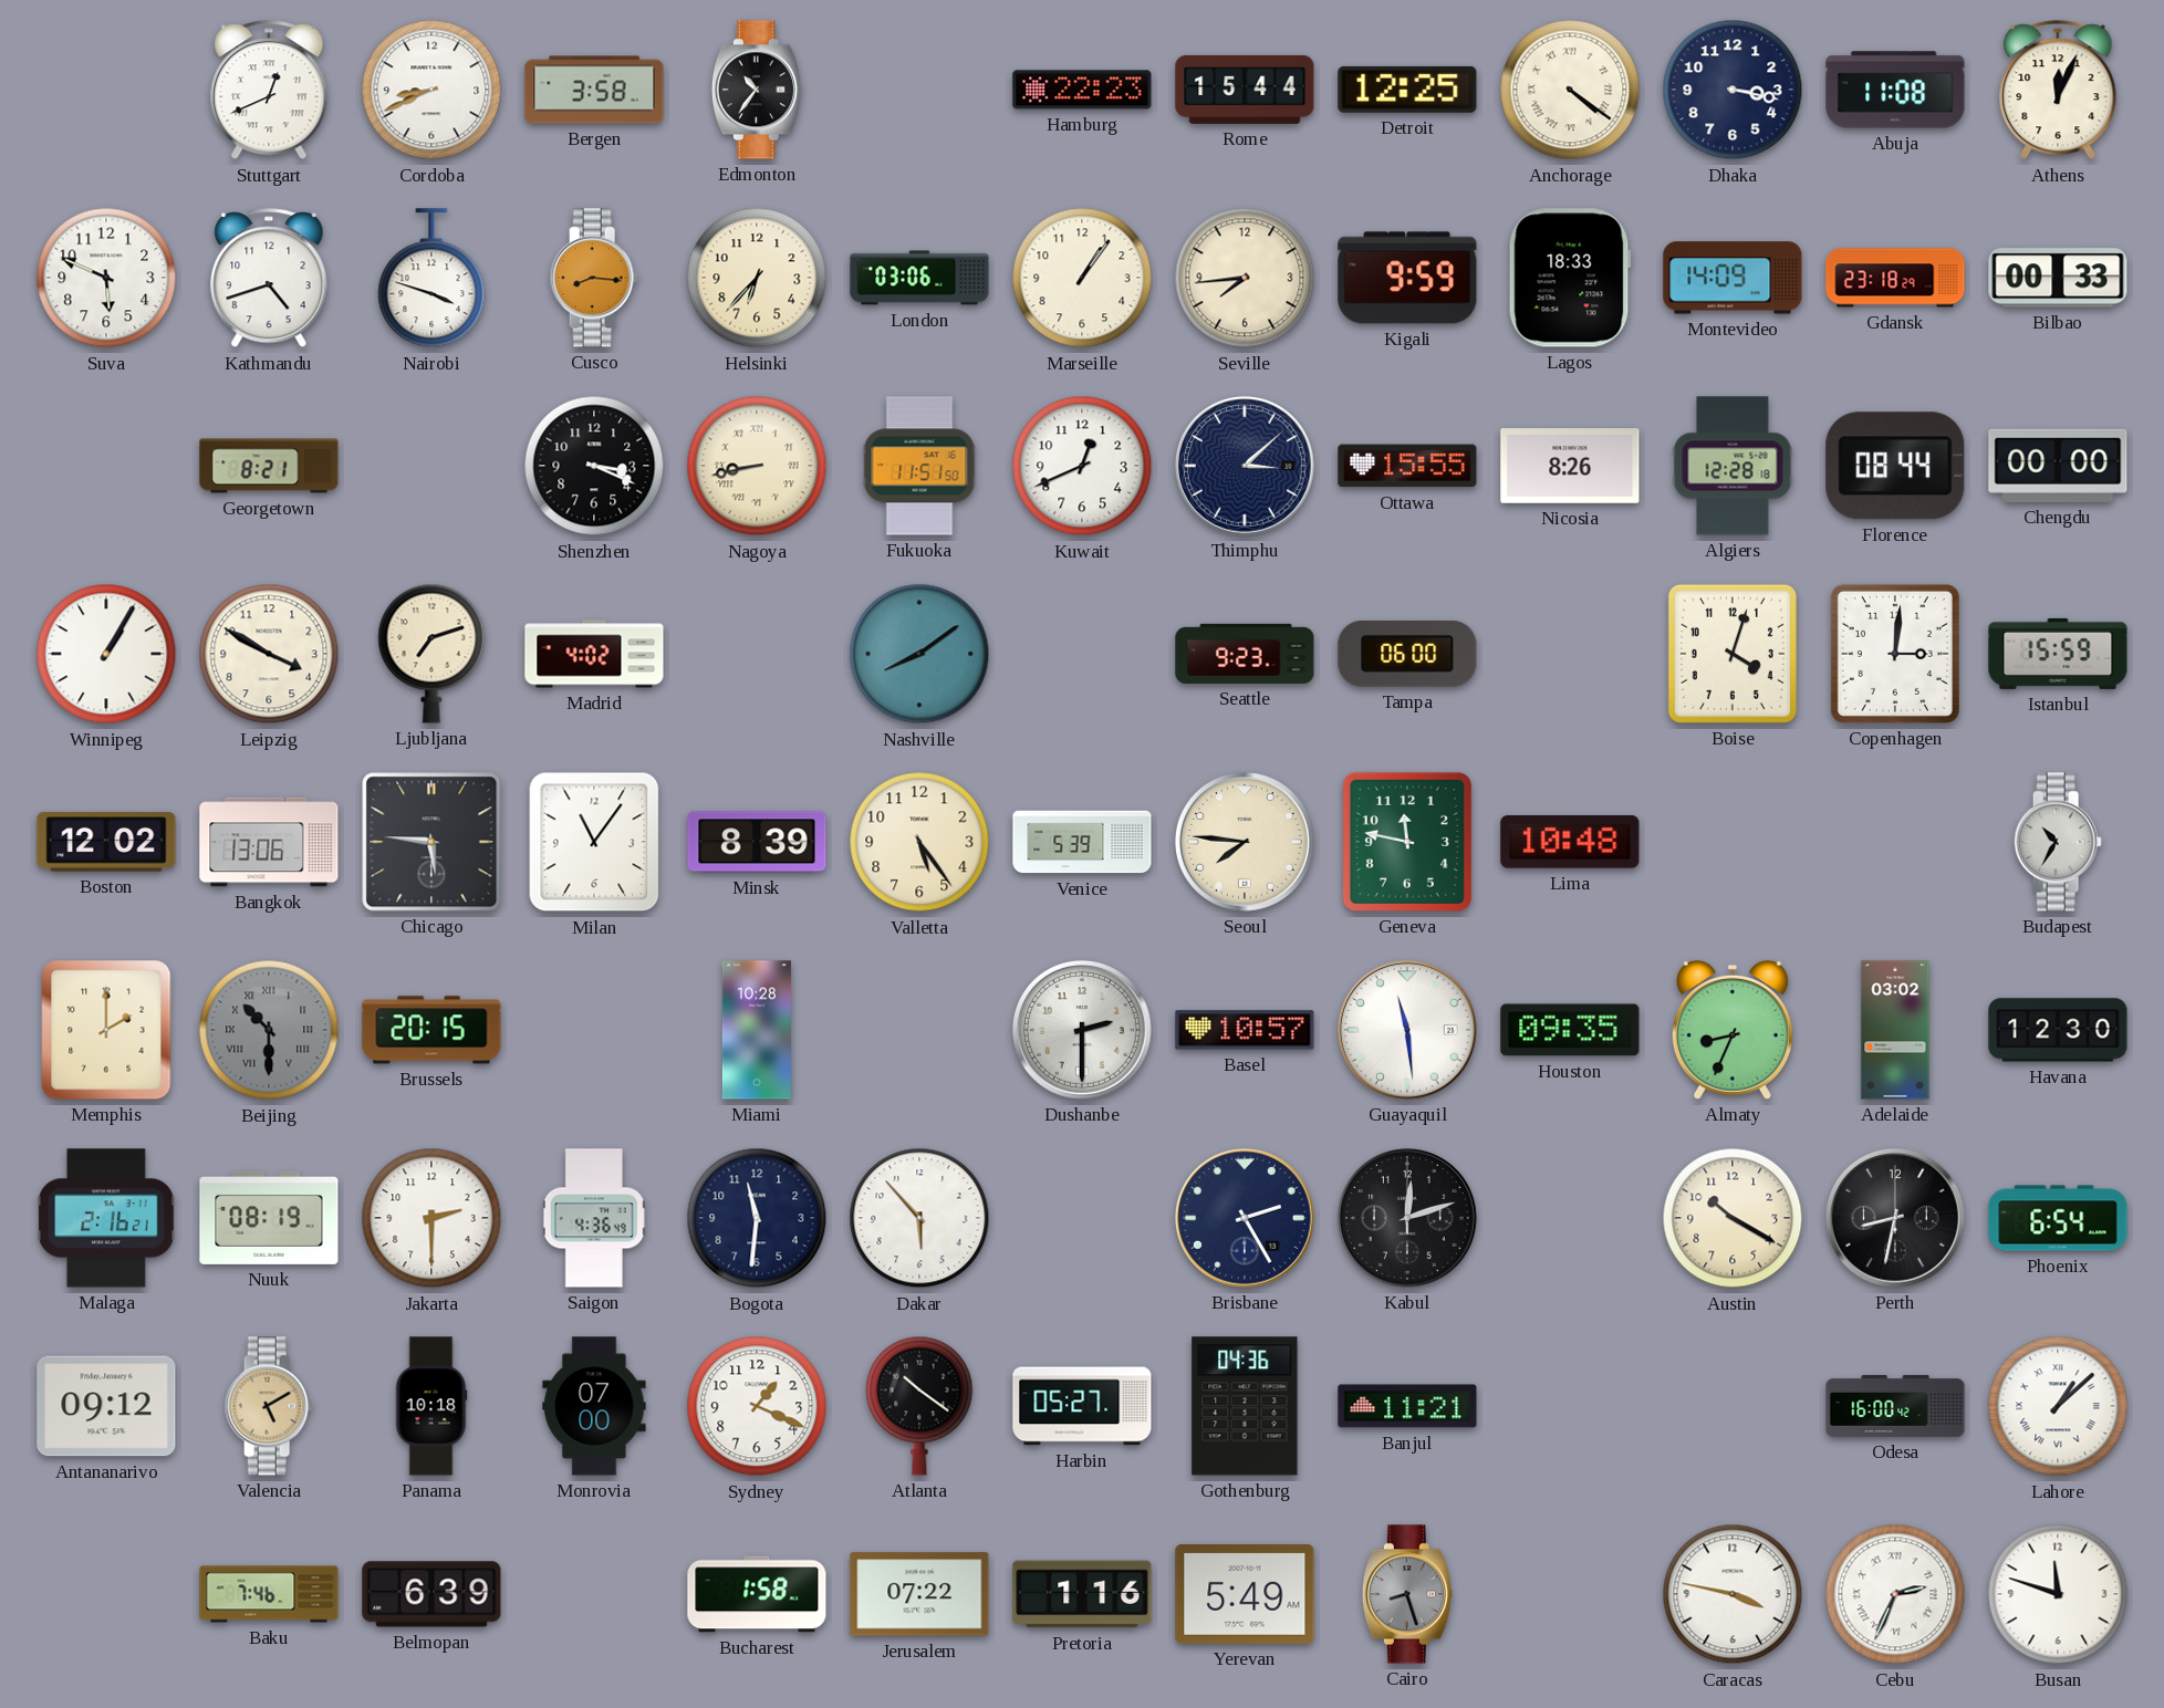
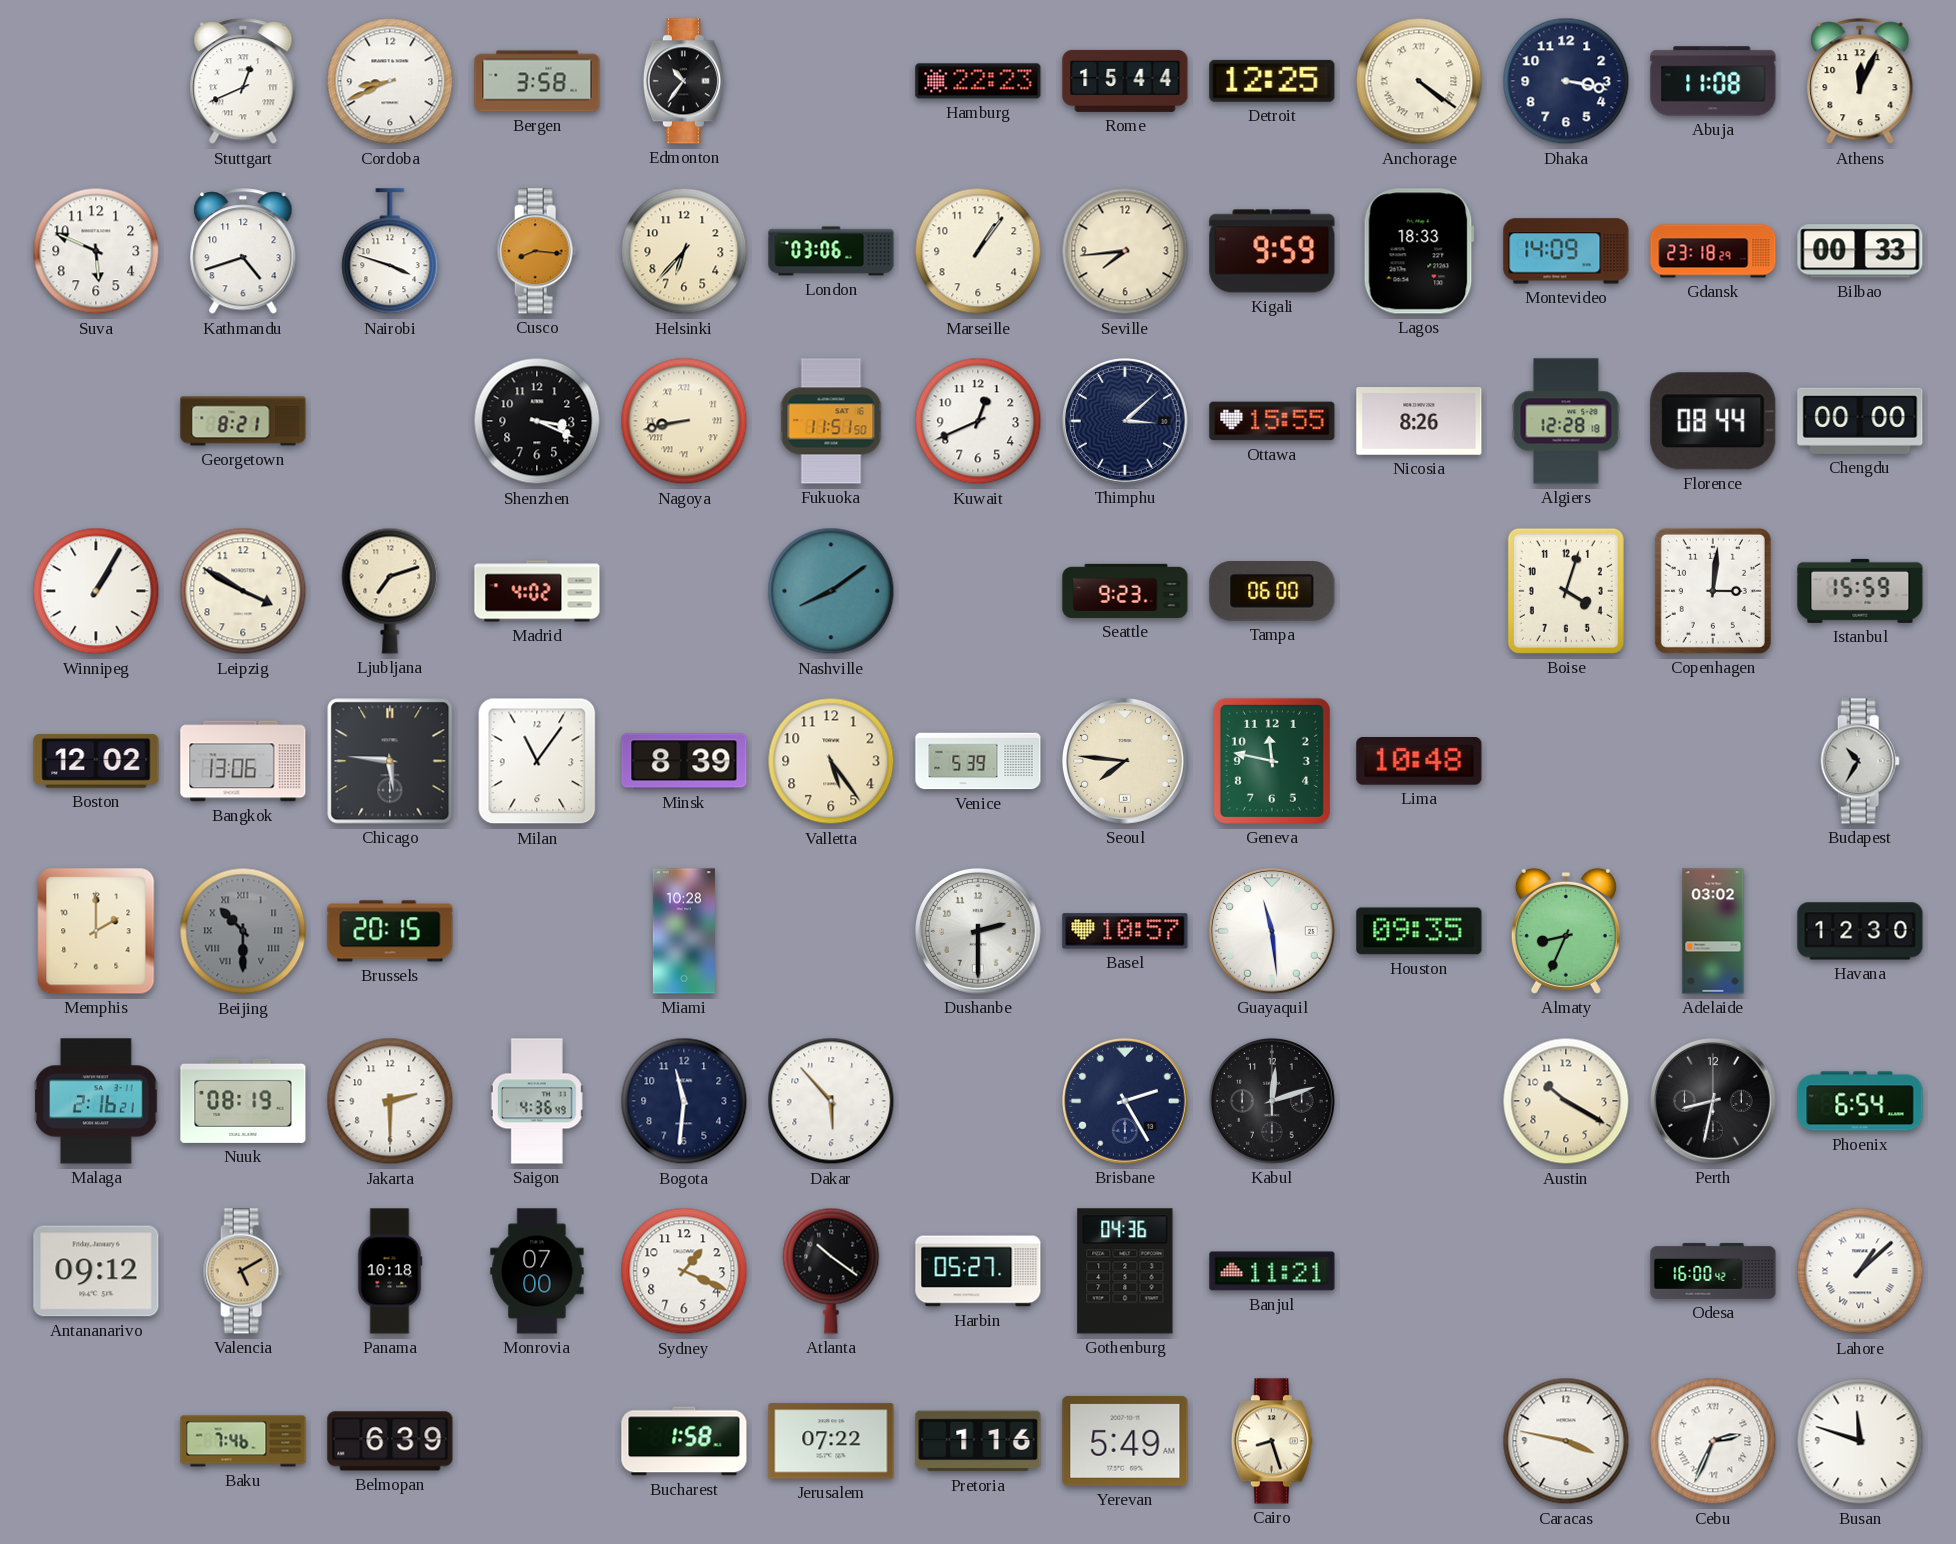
Cairo dial: grey -> cream (1272, 1441)
